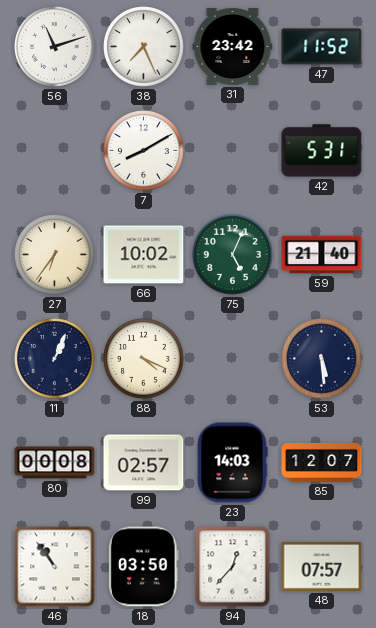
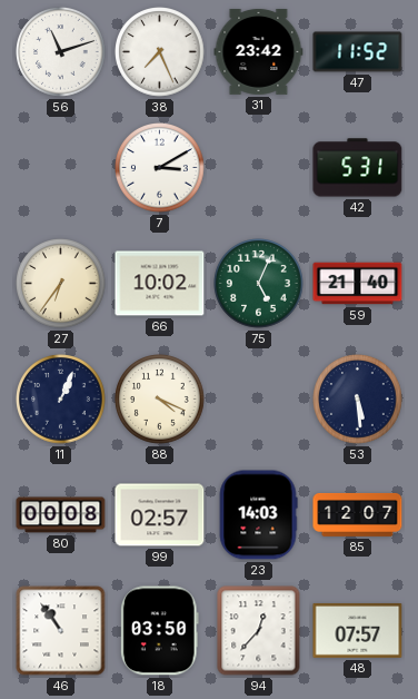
7: 8:10 -> 3:10 (160, 168)
